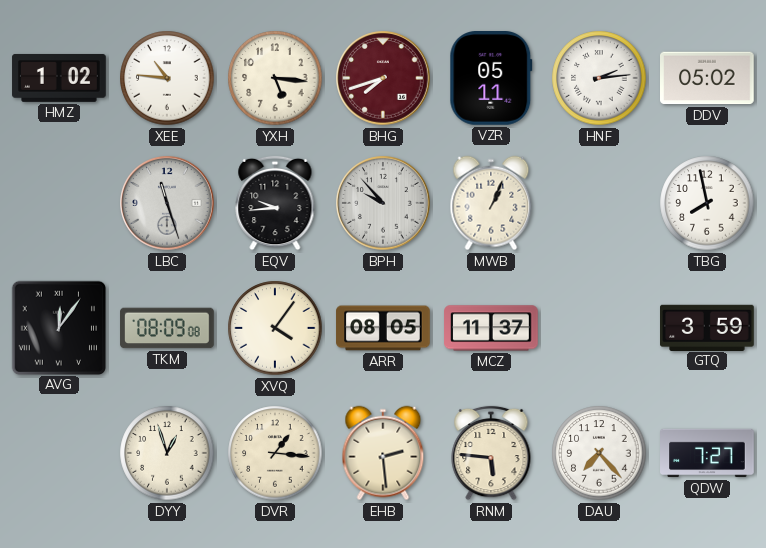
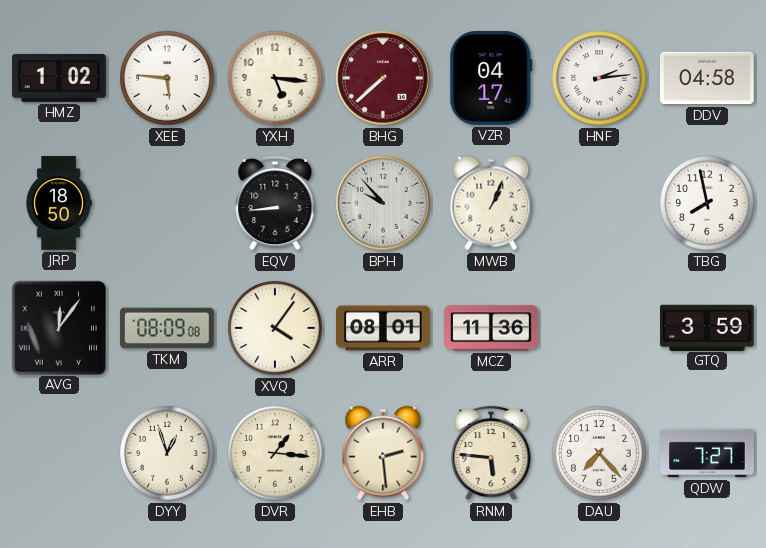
XEE: 10:46 -> 5:46 (167, 78)
BHG: 7:42 -> 7:38 (383, 78)
VZR: 05:11 -> 04:17 (491, 79)
DDV: 05:02 -> 04:58 (708, 78)
JRP: none -> 18:50 (59, 203)
LBC: 11:27 -> none (167, 203)
EQV: 9:44 -> 8:44 (275, 203)
ARR: 08:05 -> 08:01 (383, 328)
MCZ: 11:37 -> 11:36 (491, 328)
